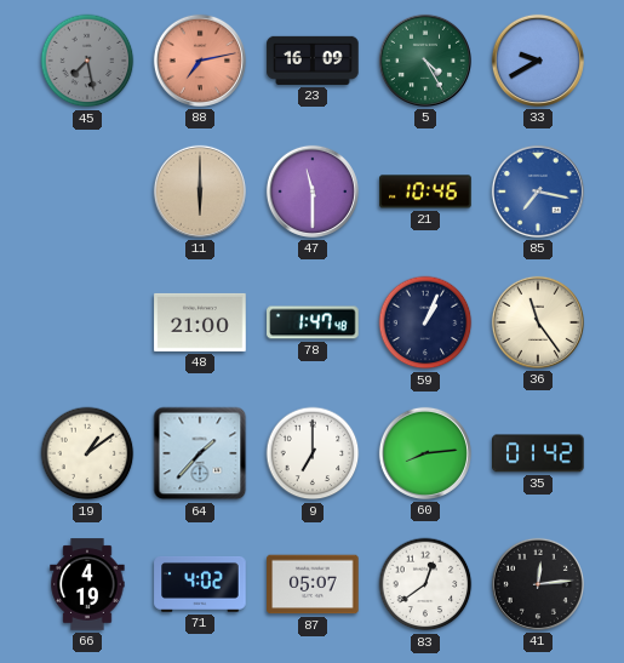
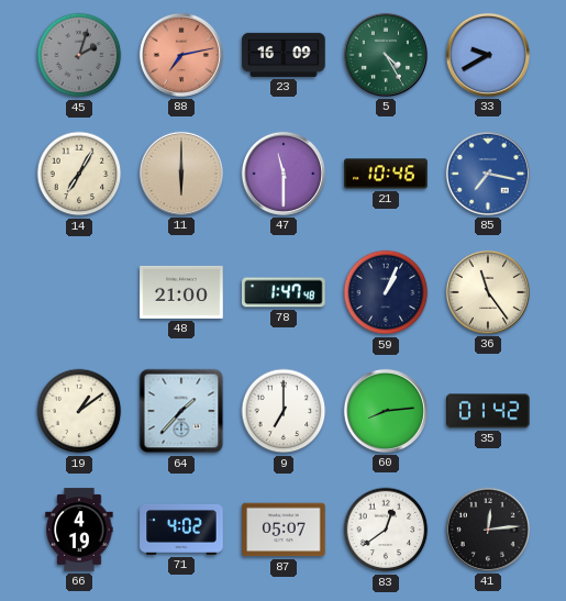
45: 7:28 -> 2:03 (79, 55)
14: none -> 7:05 (79, 174)
